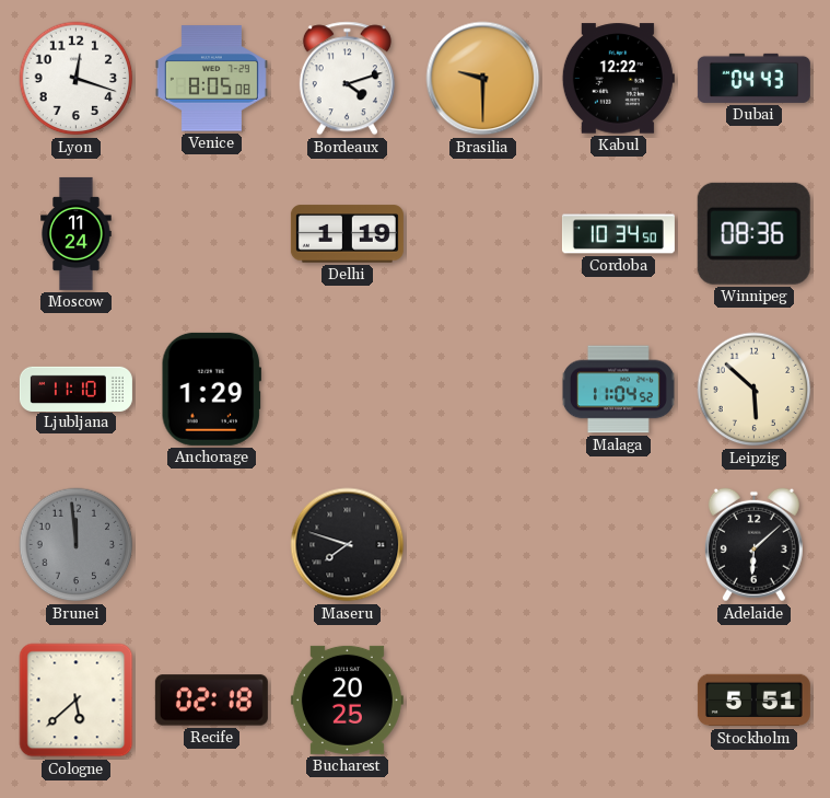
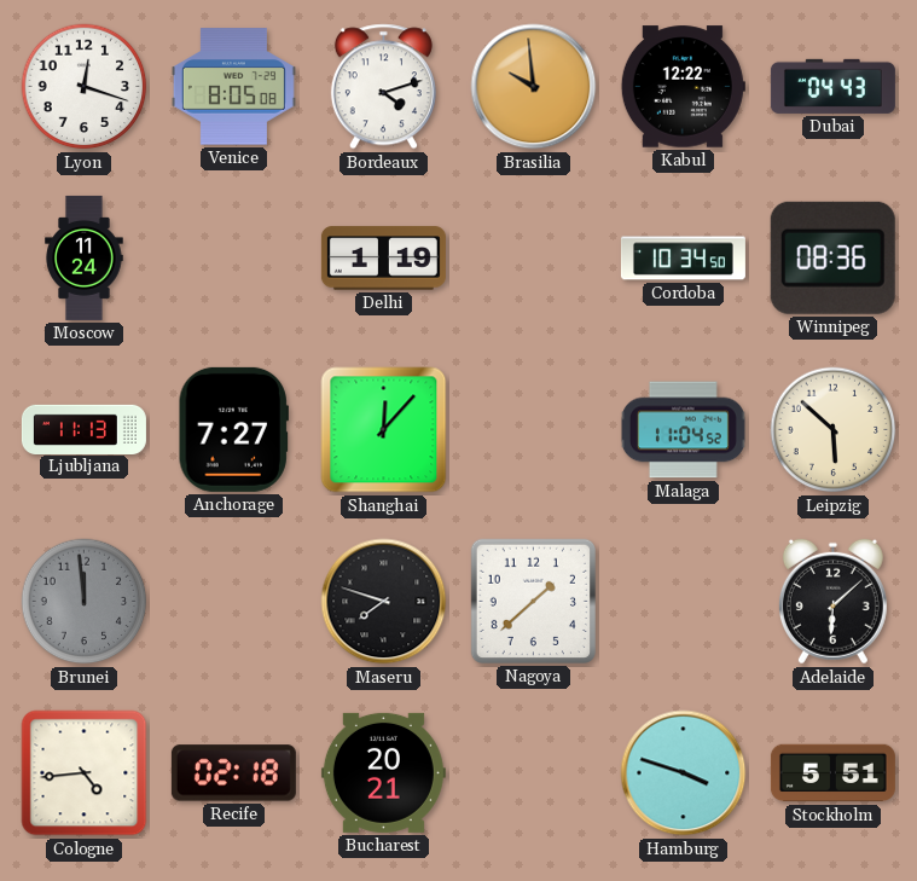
Brasilia: 9:30 -> 9:59 (534, 87)
Ljubljana: 11:10 -> 11:13 (83, 429)
Anchorage: 1:29 -> 7:27 (233, 429)
Shanghai: none -> 12:07 (384, 430)
Nagoya: none -> 1:38 (533, 601)
Cologne: 5:38 -> 4:44 (85, 773)
Bucharest: 20:25 -> 20:21 (383, 772)
Hamburg: none -> 3:48 (684, 773)
